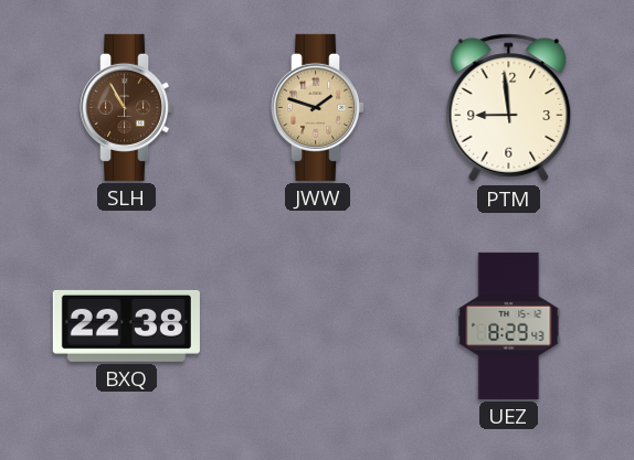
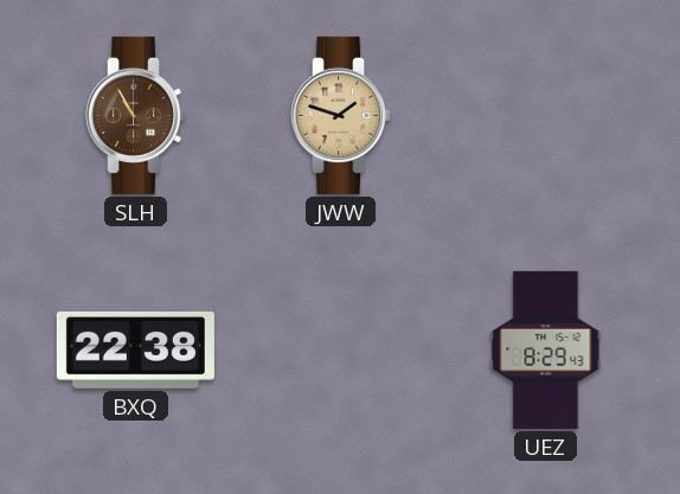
PTM: 8:59 -> none (509, 108)
